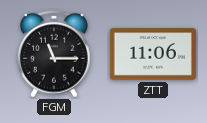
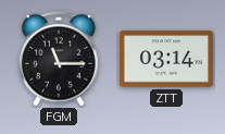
ZTT: 11:06 -> 03:14 (166, 59)
